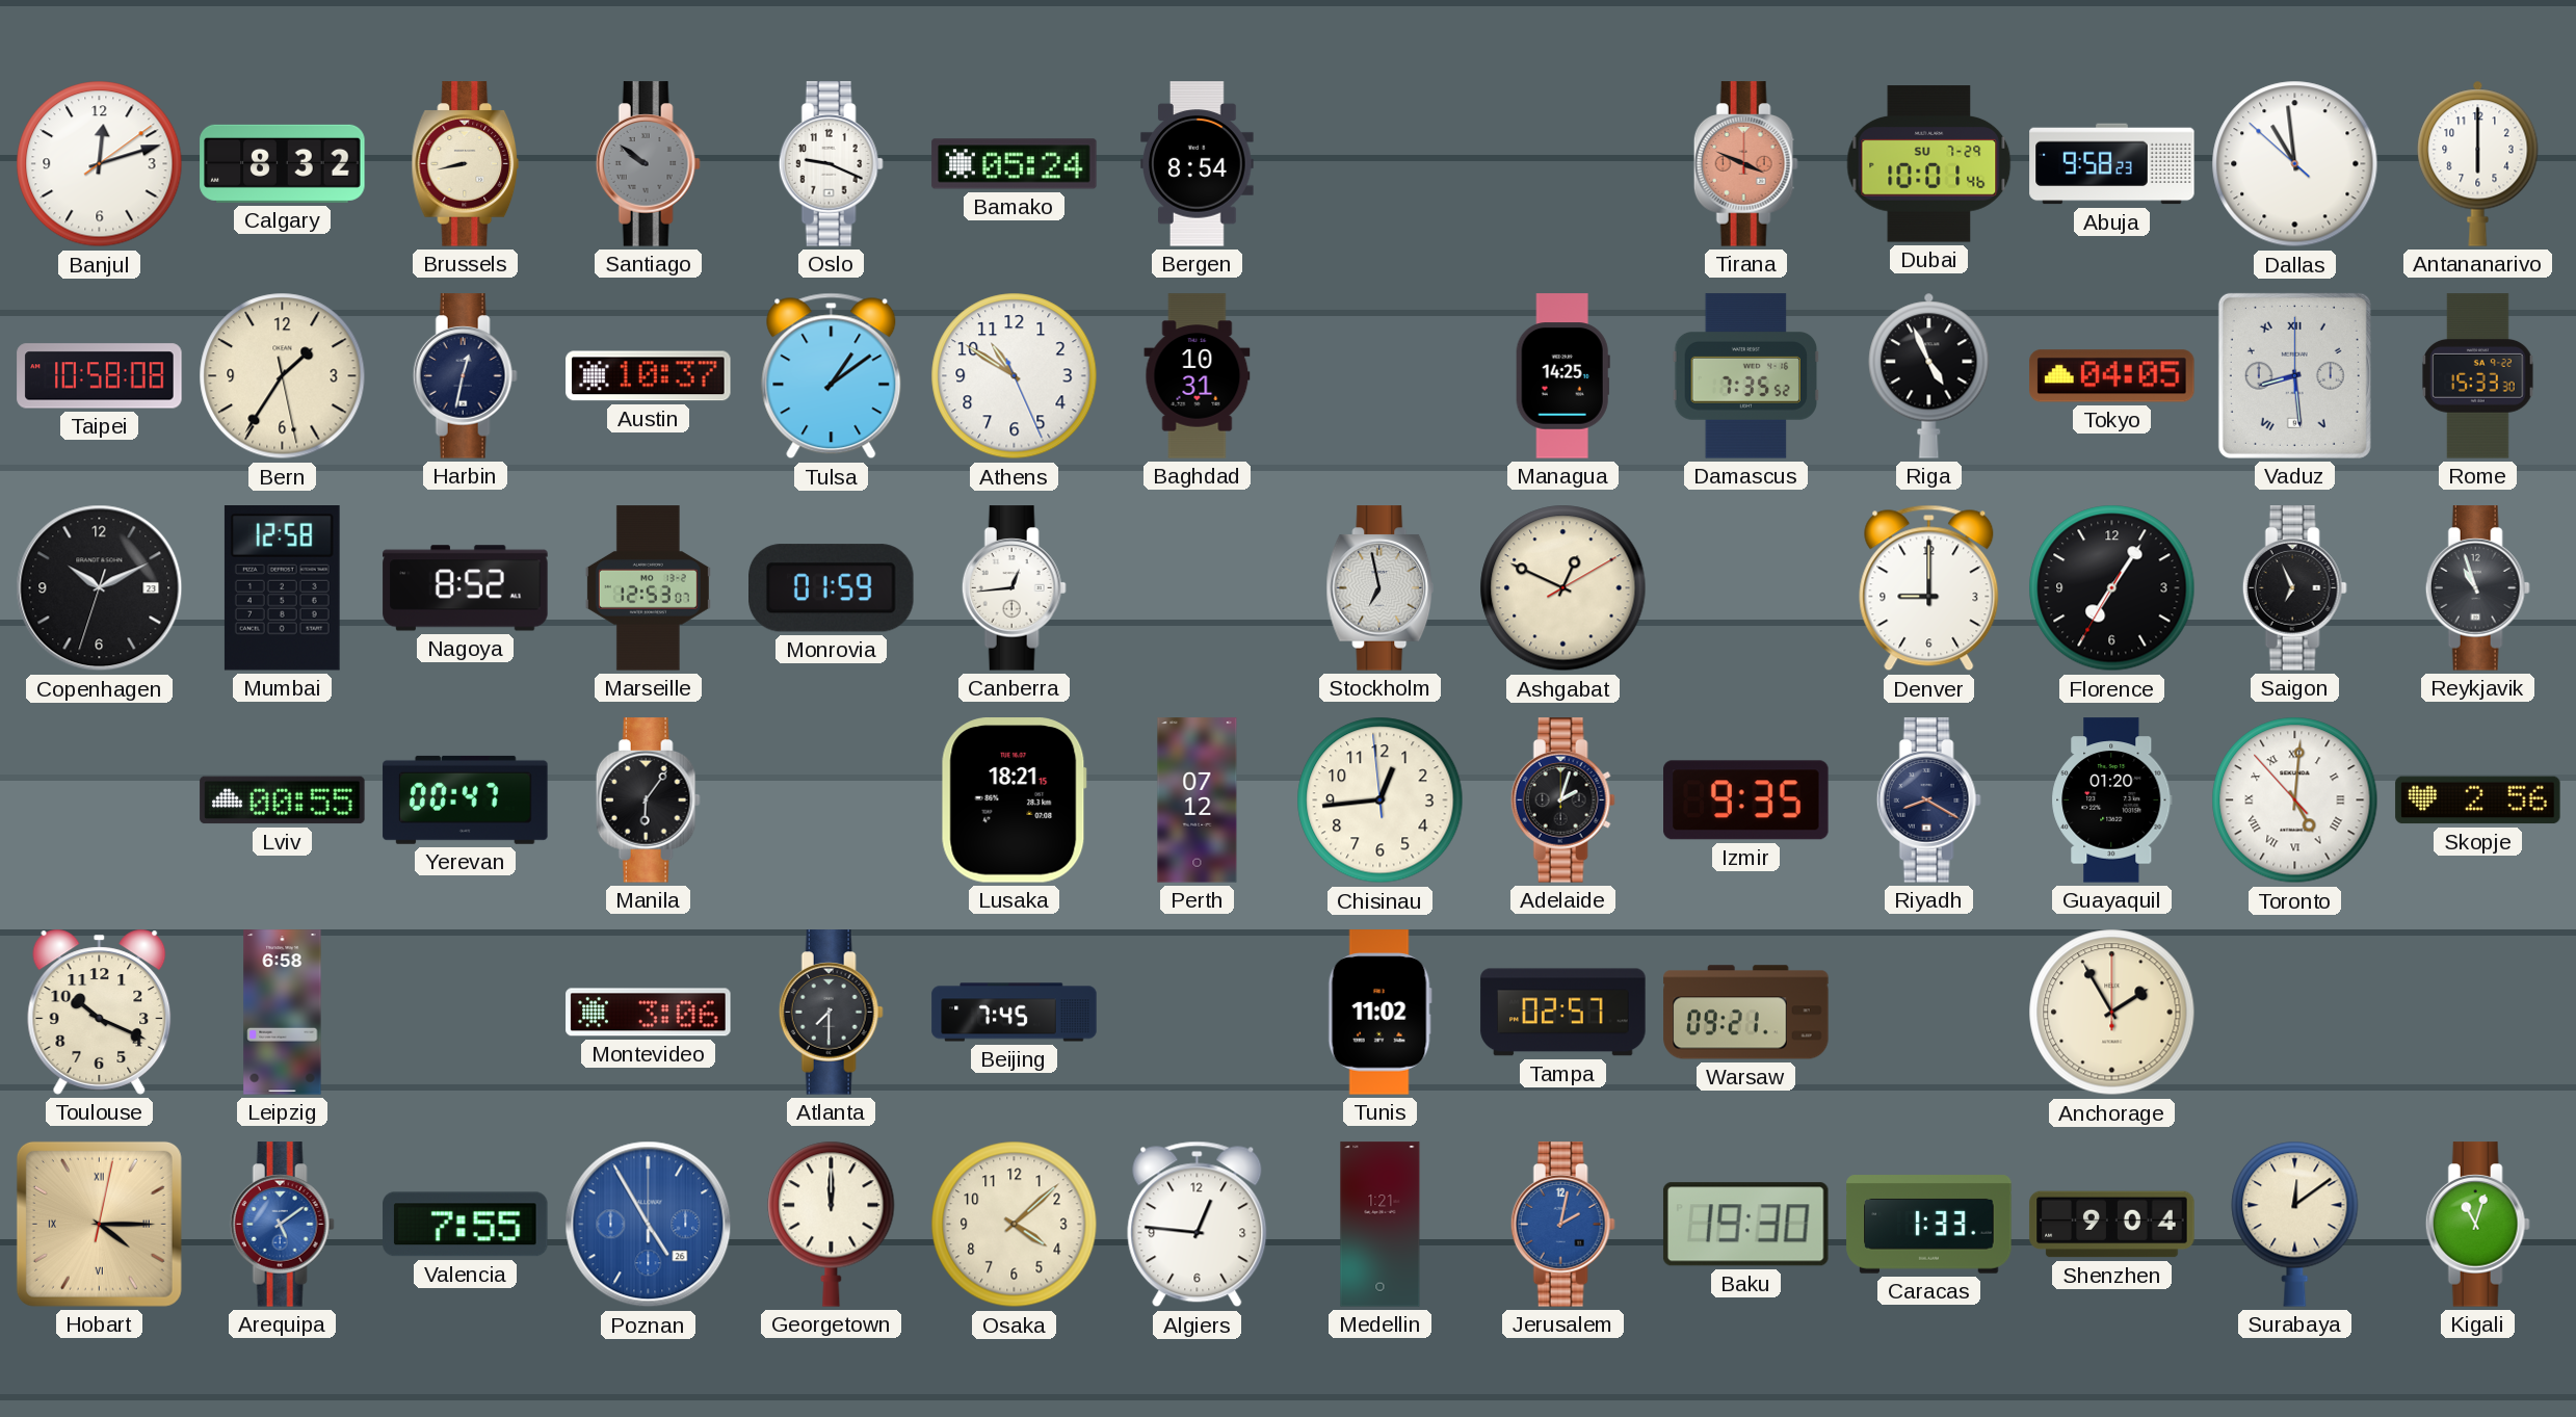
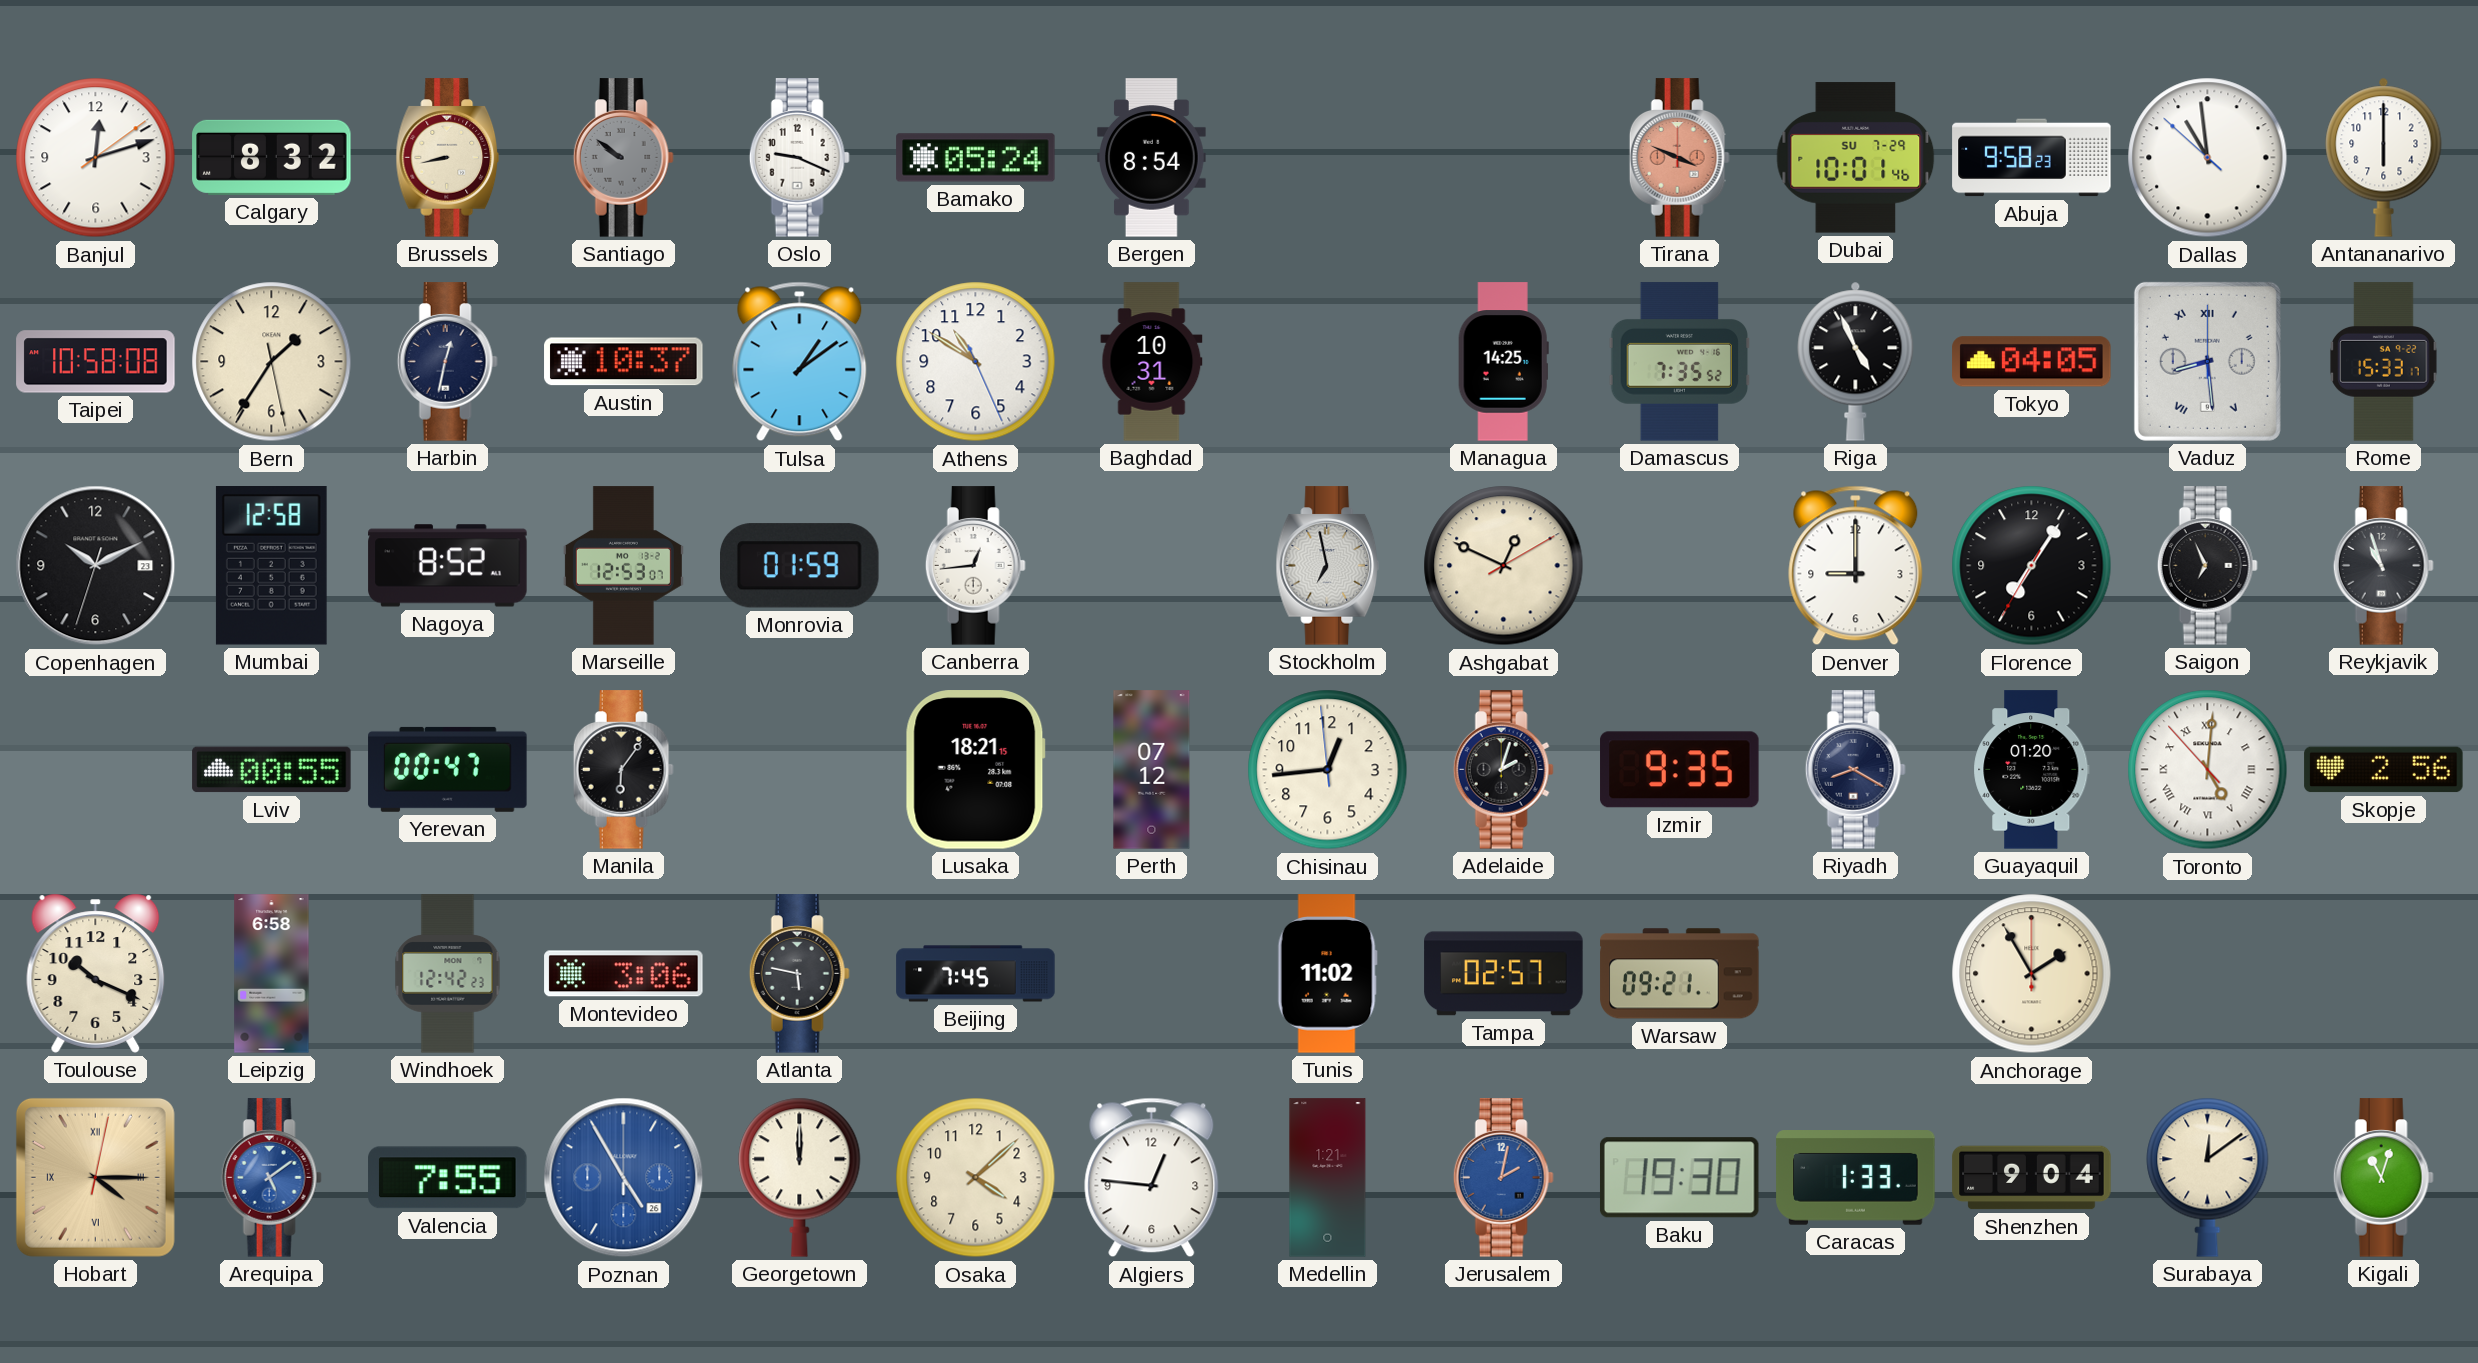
Rome: 15:33:30 -> 15:33:17 (2384, 362)
Windhoek: none -> 12:42 (448, 974)
Atlanta: 7:30 -> 5:47 (799, 974)
